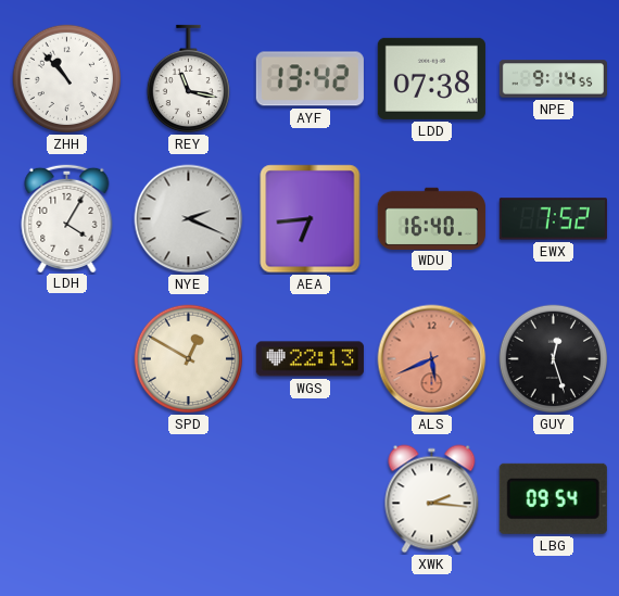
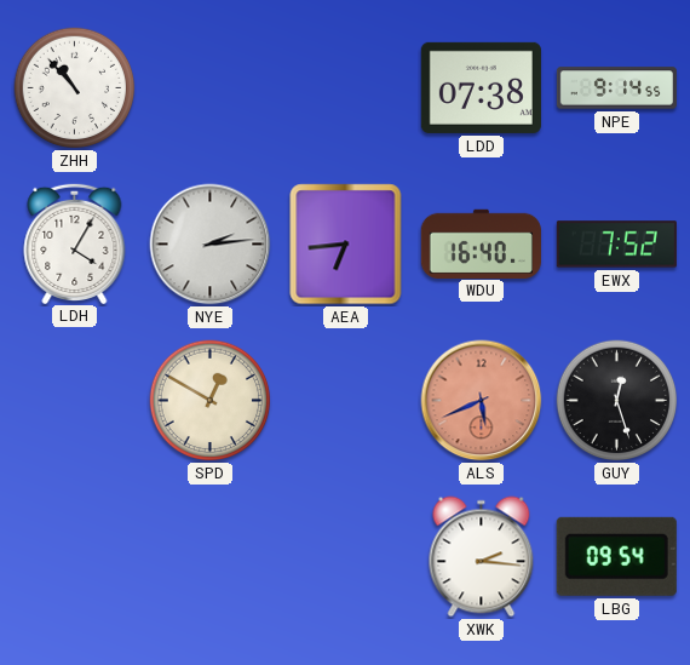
REY: 11:17 -> none (188, 79)
AYF: 13:42 -> none (309, 79)
NYE: 2:19 -> 2:14 (211, 245)
WGS: 22:13 -> none (309, 359)
